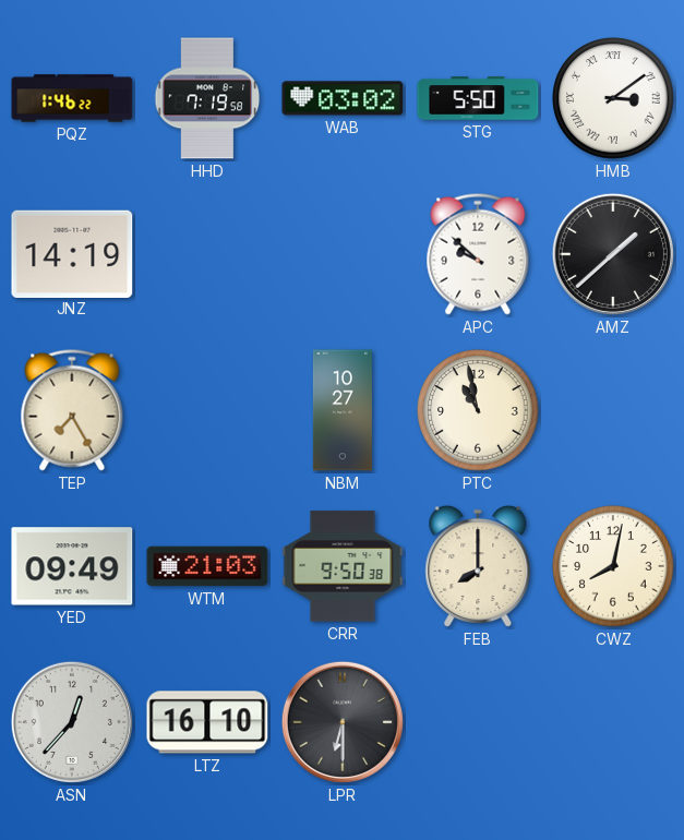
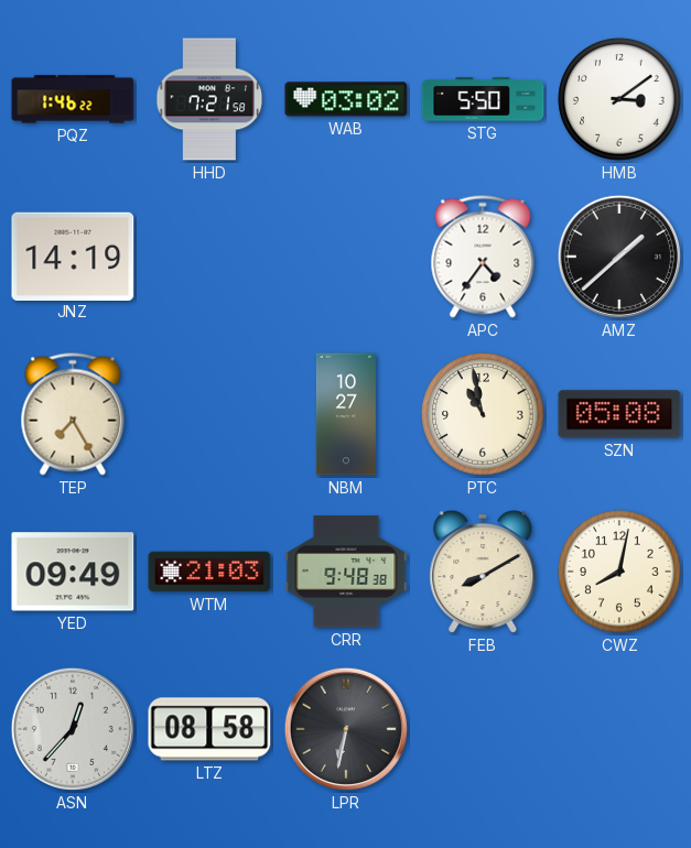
HHD: 7:19 -> 7:21 (209, 99)
HMB numerals: Roman -> Arabic (619, 99)
APC: 9:52 -> 4:36 (483, 257)
SZN: none -> 05:08 (619, 414)
CRR: 9:50 -> 9:48 (346, 572)
FEB: 8:00 -> 8:10 (483, 572)
LTZ: 16:10 -> 08:58 (209, 729)
LPR: 6:30 -> 6:32 (346, 729)
